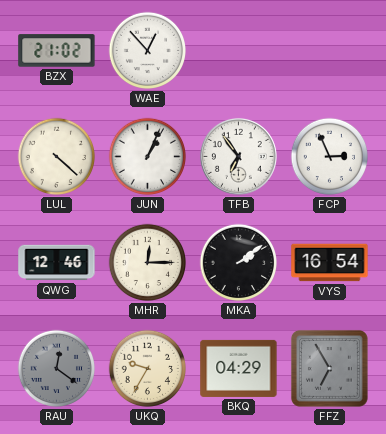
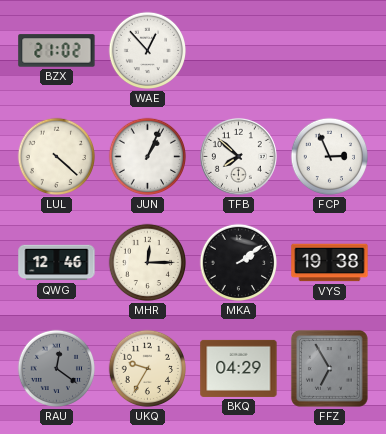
TFB: 6:54 -> 7:52 (238, 156)
VYS: 16:54 -> 19:38 (330, 263)
